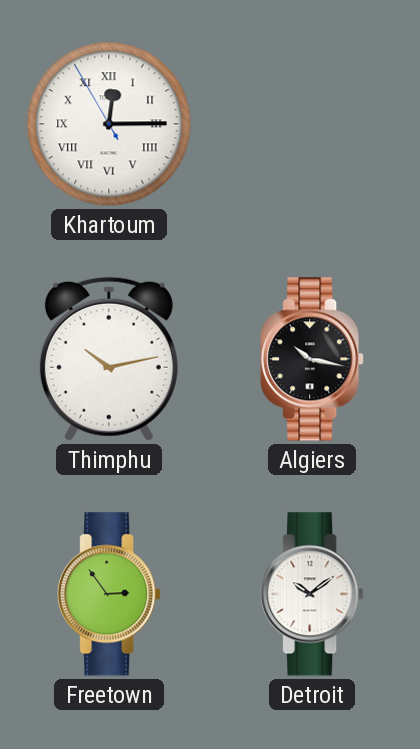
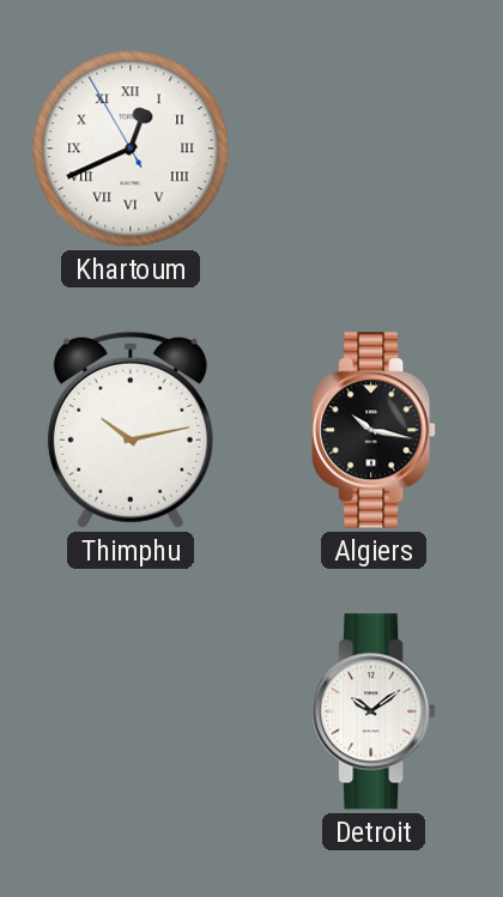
Khartoum: 12:14 -> 12:40 (131, 149)
Freetown: 2:54 -> none (109, 594)
